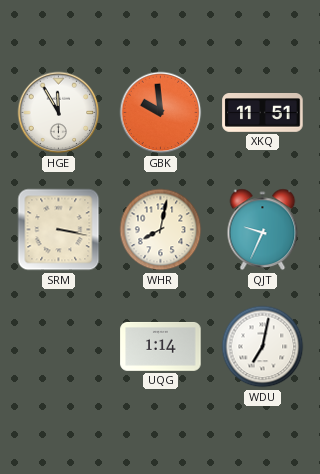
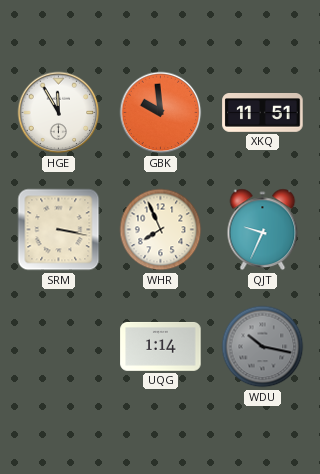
WHR: 8:02 -> 7:56 (161, 230)
WDU: 7:02 -> 10:17 (263, 347)
WDU dial: white -> grey (263, 347)
